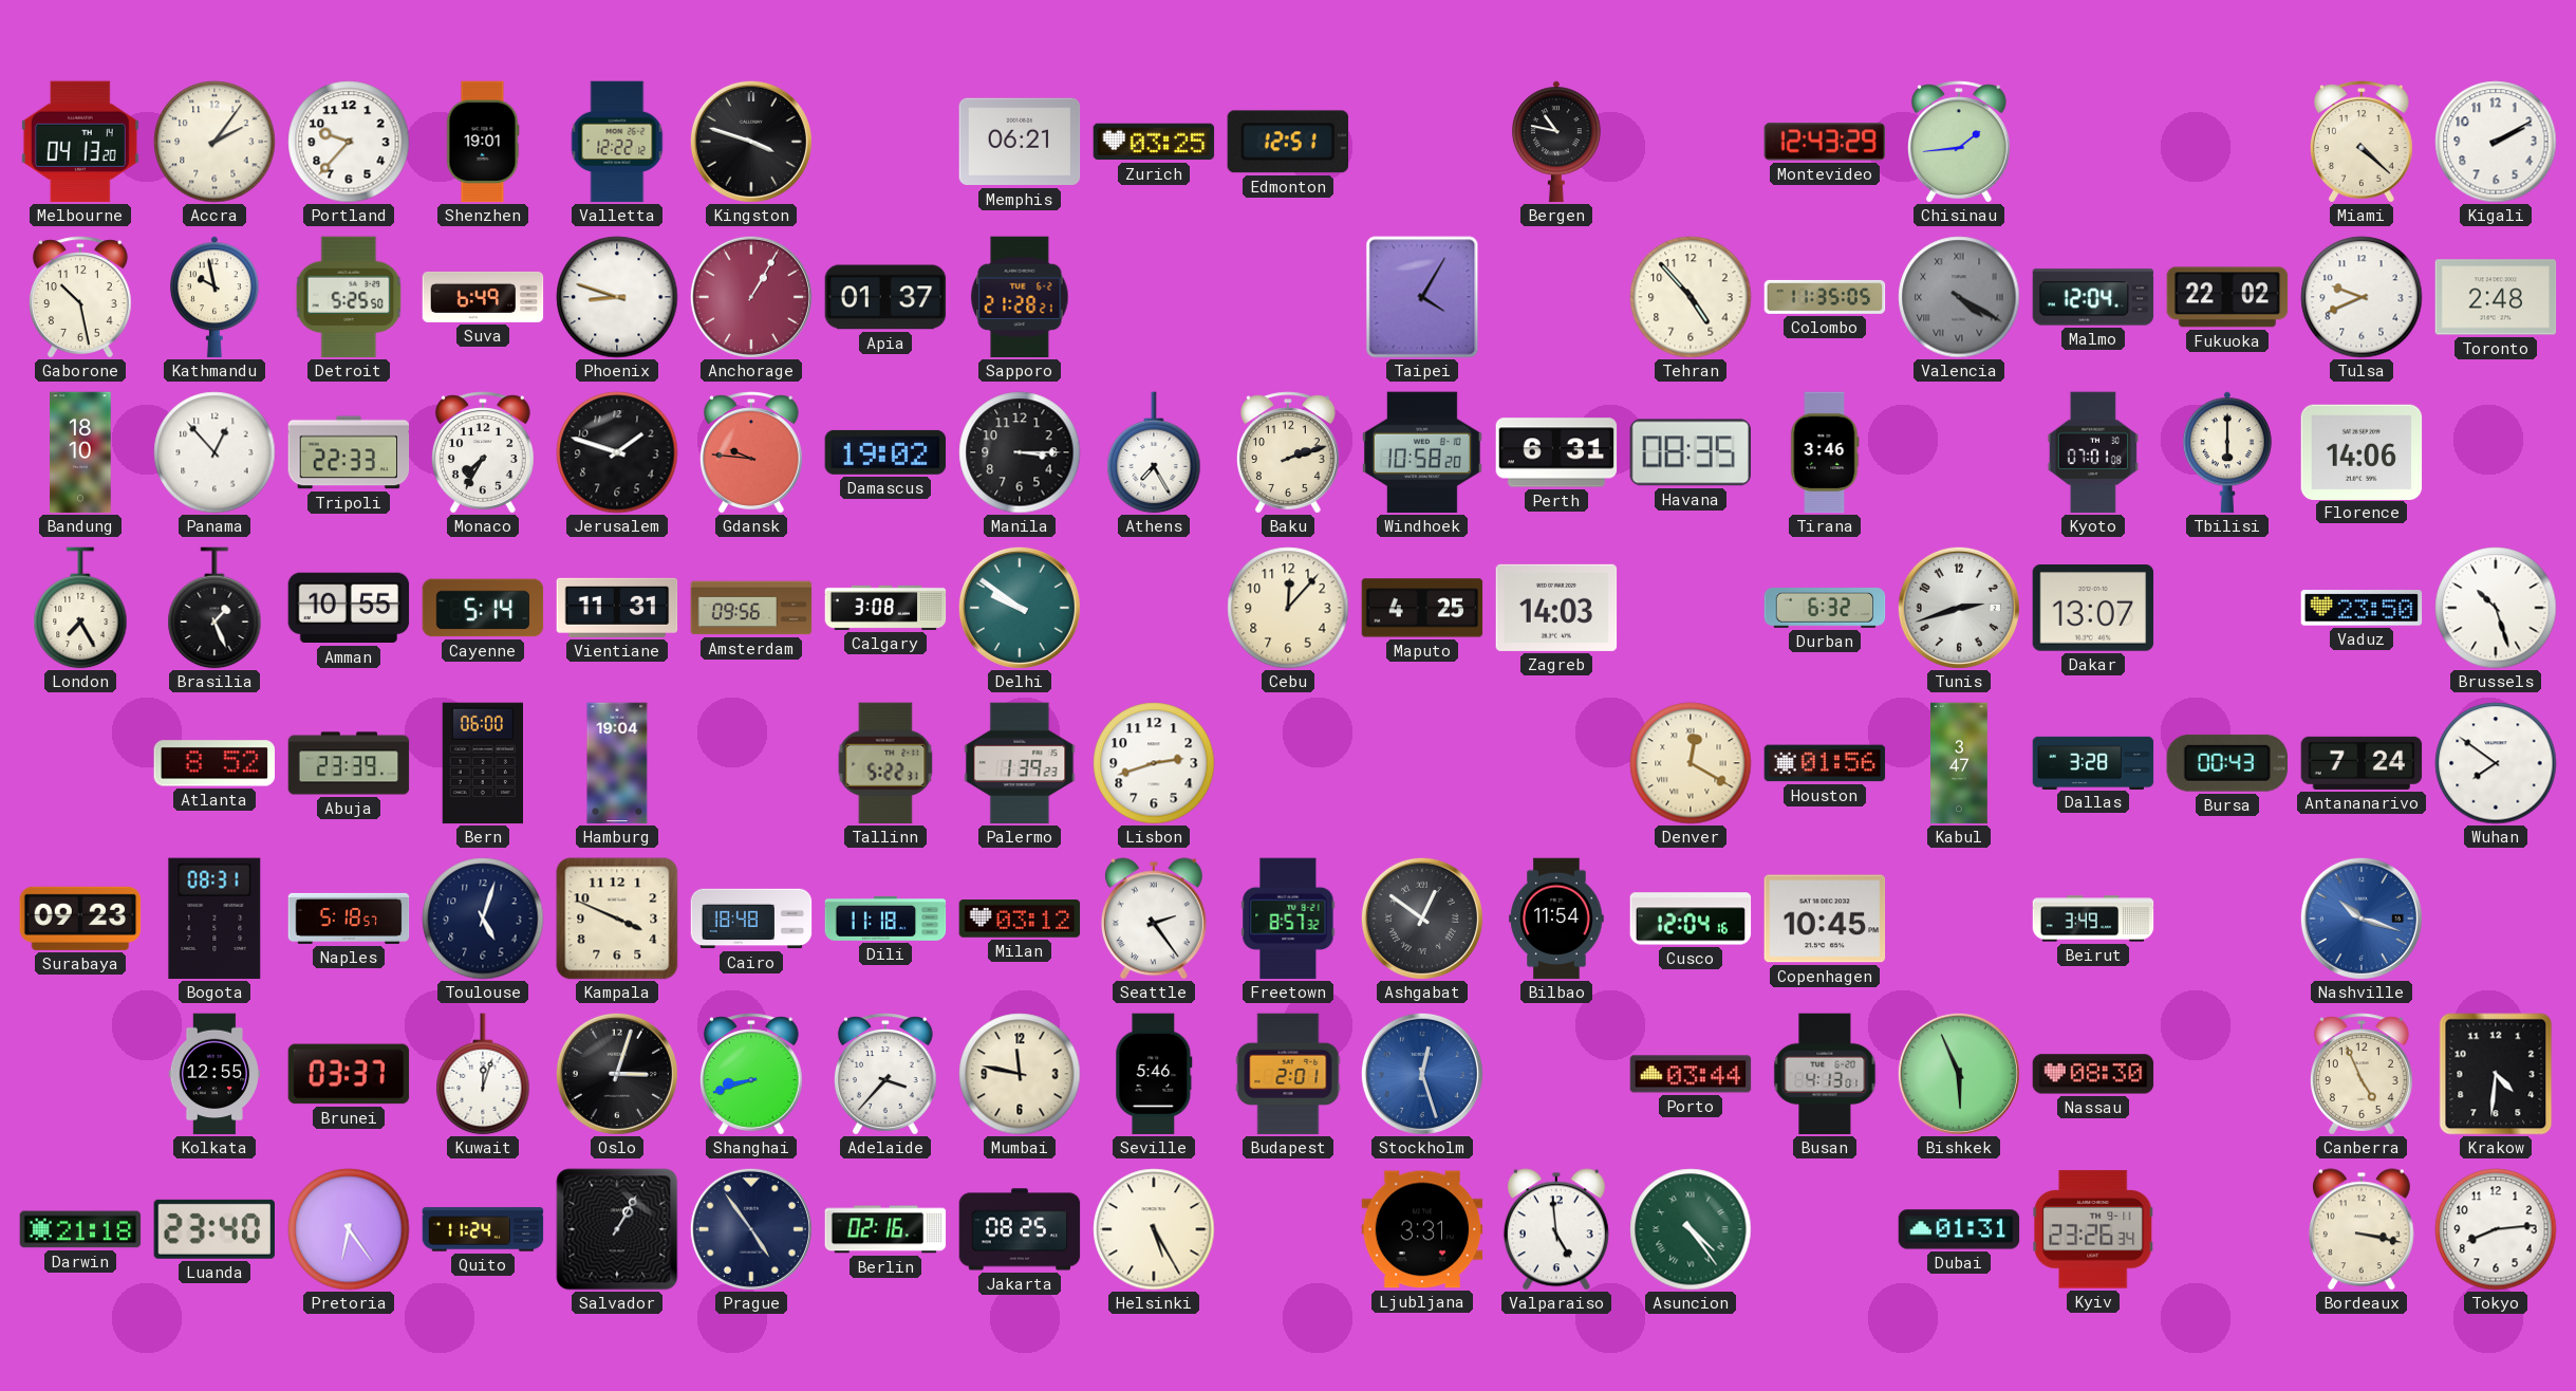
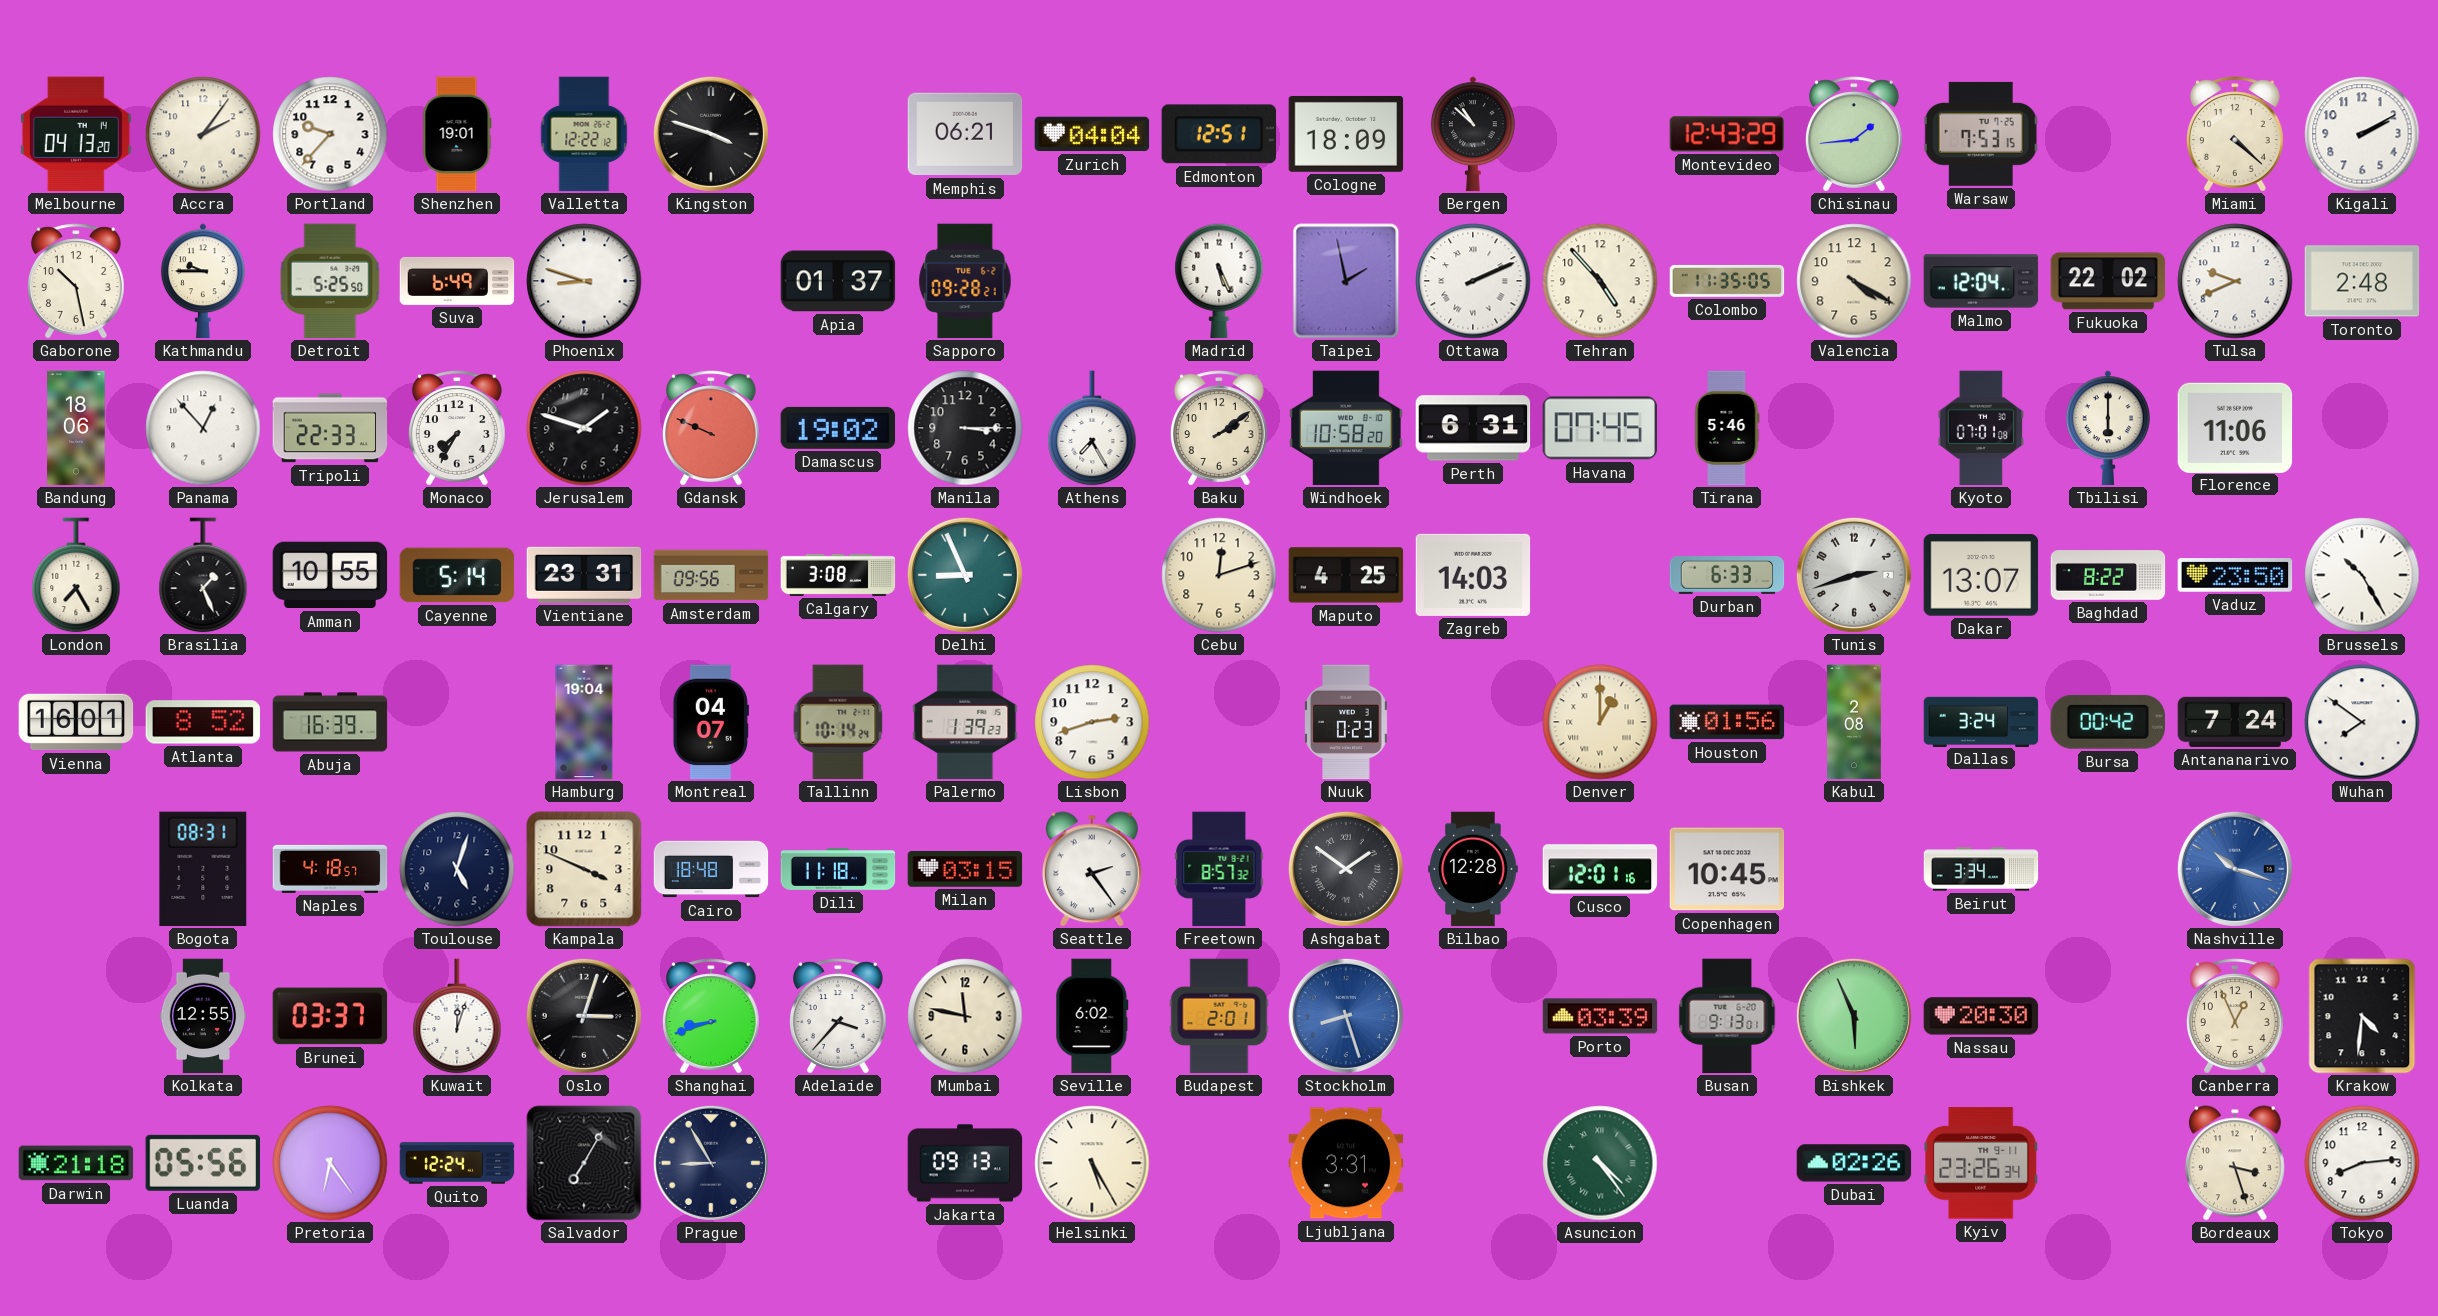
Zurich: 03:25 -> 04:04 (1092, 134)
Cologne: none -> 18:09 (1346, 134)
Bergen: 10:47 -> 10:52 (1474, 134)
Warsaw: none -> 7:53 (1981, 134)
Kathmandu: 9:58 -> 9:45 (204, 281)
Anchorage: 1:05 -> none (751, 297)
Sapporo: 21:28 -> 09:28 (965, 281)
Madrid: none -> 5:26 (1219, 281)
Taipei: 4:05 -> 1:58 (1346, 281)
Ottawa: none -> 2:11 (1473, 281)
Valencia dial: grey -> cream (1854, 281)
Valencia numerals: Roman -> Arabic (1854, 281)
Bandung: 18:10 -> 18:06 (76, 428)
Gdansk: 9:46 -> 9:49 (711, 428)
Baku: 2:12 -> 2:09 (1219, 428)
Havana: 08:35 -> 07:45 (1599, 428)
Tirana: 3:46 -> 5:46 (1727, 428)
Florence: 14:06 -> 11:06 (2235, 427)
Vientiane: 11:31 -> 23:31 (584, 575)
Delhi: 9:51 -> 8:56 (965, 575)
Cebu: 12:07 -> 12:12 (1219, 575)
Durban: 6:32 -> 6:33 (1727, 576)
Baghdad: none -> 8:22 (2108, 575)
Brussels: 10:27 -> 10:25 (2362, 575)
Vienna: none -> 16:01 (76, 722)
Abuja: 23:39 -> 16:39 (330, 722)
Bern: 06:00 -> none (482, 763)
Montreal: none -> 04:07 (711, 722)
Tallinn: 5:22 -> 10:14 (838, 722)
Nuuk: none -> 0:23 (1346, 722)
Denver: 12:20 -> 1:00 (1600, 722)
Kabul: 3:47 -> 2:08 (1854, 722)
Dallas: 3:28 -> 3:24 (1981, 721)
Bursa: 00:43 -> 00:42 (2108, 722)
Surabaya: 09:23 -> none (80, 919)
Naples: 5:18 -> 4:18 (330, 869)
Milan: 03:12 -> 03:15 (965, 870)
Ashgabat: 12:51 -> 1:51 (1346, 869)
Bilbao: 11:54 -> 12:28 (1473, 869)
Cusco: 12:04 -> 12:01 (1600, 869)
Beirut: 3:49 -> 3:34 (1981, 869)
Seville: 5:46 -> 6:02 (1092, 1016)
Stockholm: 12:27 -> 8:27 (1346, 1016)
Porto: 03:44 -> 03:39 (1600, 1016)
Busan: 4:13 -> 9:13 (1727, 1016)
Nassau: 08:30 -> 20:30 (1981, 1016)
Canberra: 4:56 -> 12:56 (2235, 1016)
Luanda: 23:40 -> 05:56 (202, 1163)
Quito: 11:24 -> 12:24 (457, 1163)
Salvador: 1:05 -> 7:05 (584, 1163)
Prague: 4:54 -> 8:55 (711, 1163)
Berlin: 02:16 -> none (885, 1229)
Jakarta: 08:25 -> 09:13 (965, 1163)
Valparaiso: 4:59 -> none (1556, 1229)
Dubai: 01:31 -> 02:26 (1854, 1163)
Bordeaux: 3:17 -> 3:27 (2235, 1163)
